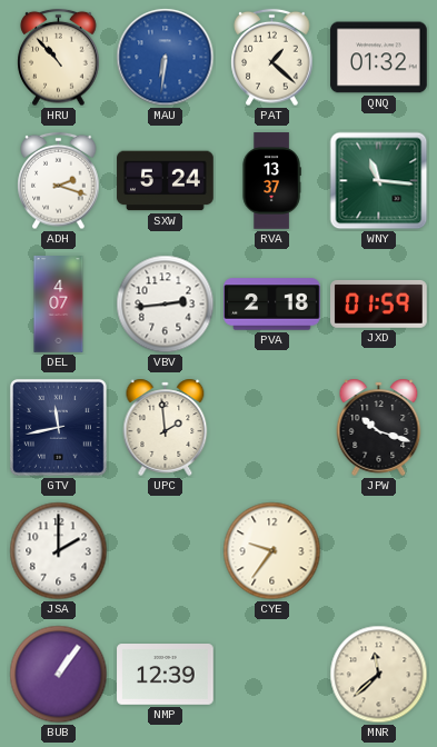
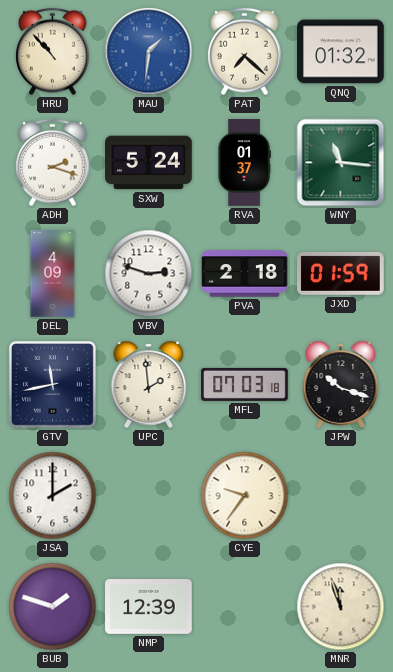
MAU: 6:31 -> 1:31 (149, 52)
PAT: 1:22 -> 7:22 (245, 52)
RVA: 13:37 -> 01:37 (244, 163)
DEL: 4:07 -> 4:09 (53, 274)
VBV: 2:44 -> 2:48 (149, 274)
MFL: none -> 07:03 (245, 384)
BUB: 1:06 -> 1:48 (53, 607)
MNR: 11:38 -> 11:57 (341, 607)
